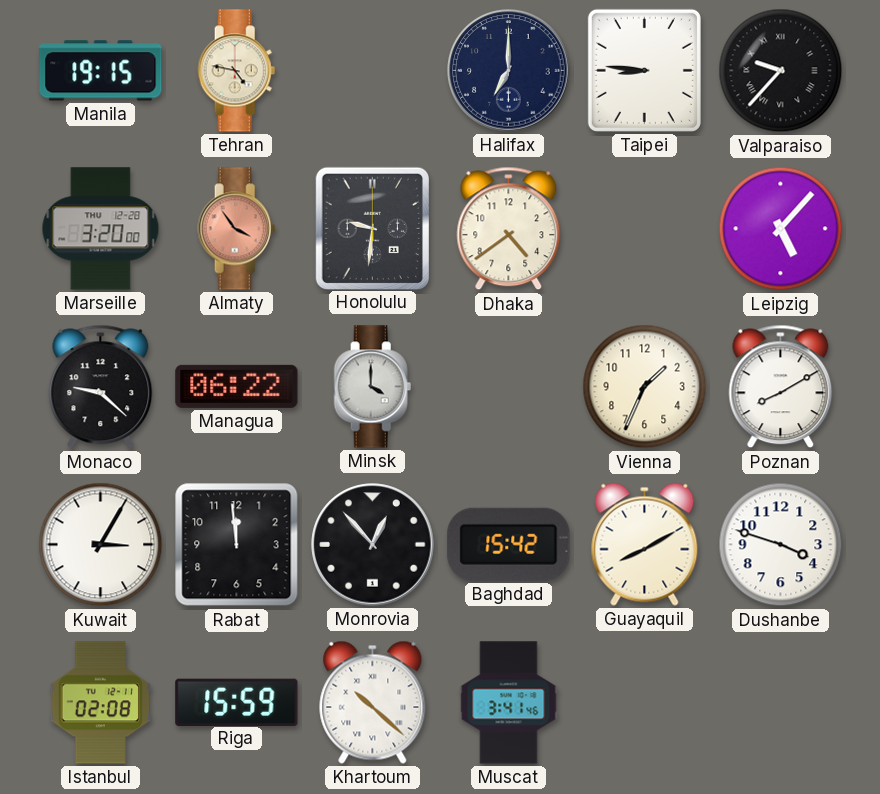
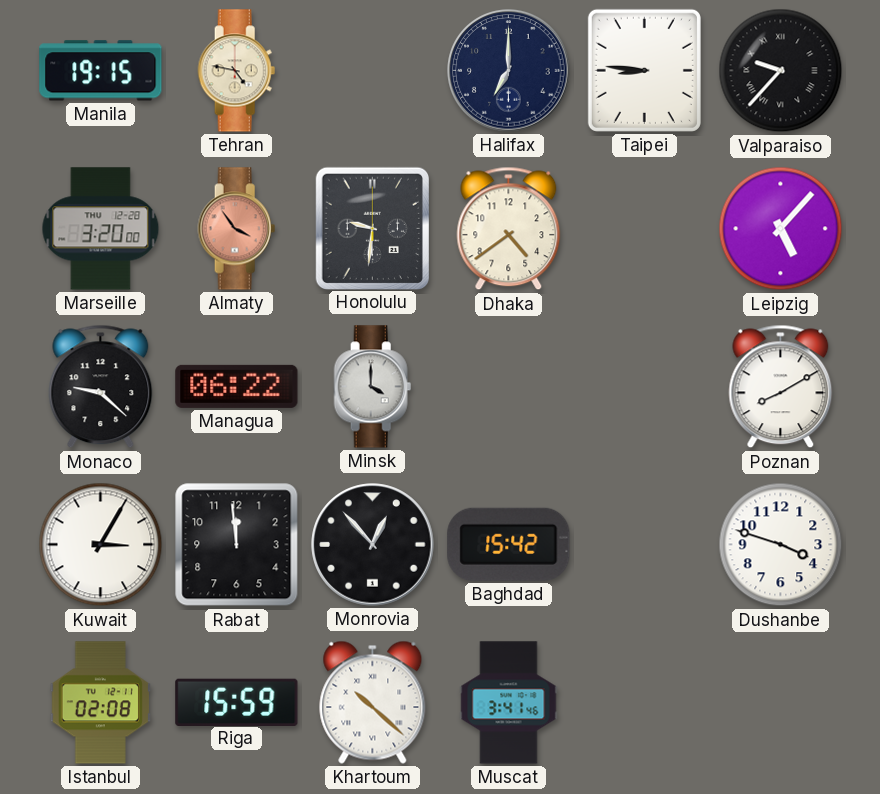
Vienna: 1:34 -> none (645, 387)
Guayaquil: 8:10 -> none (645, 544)
